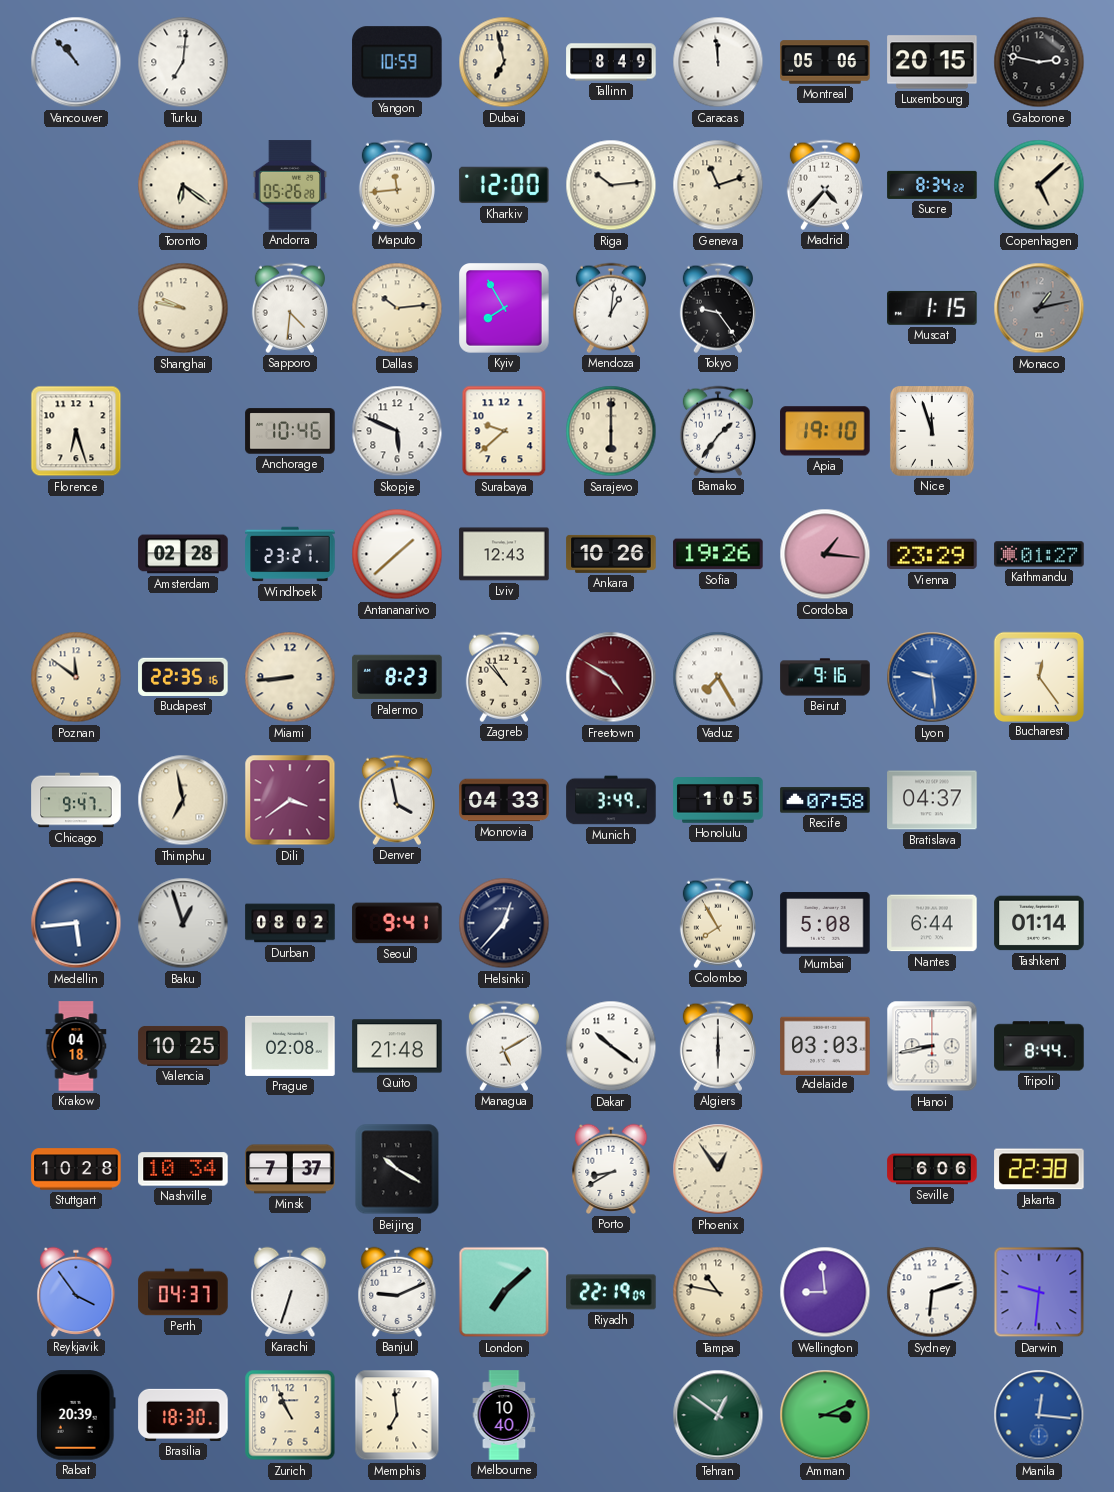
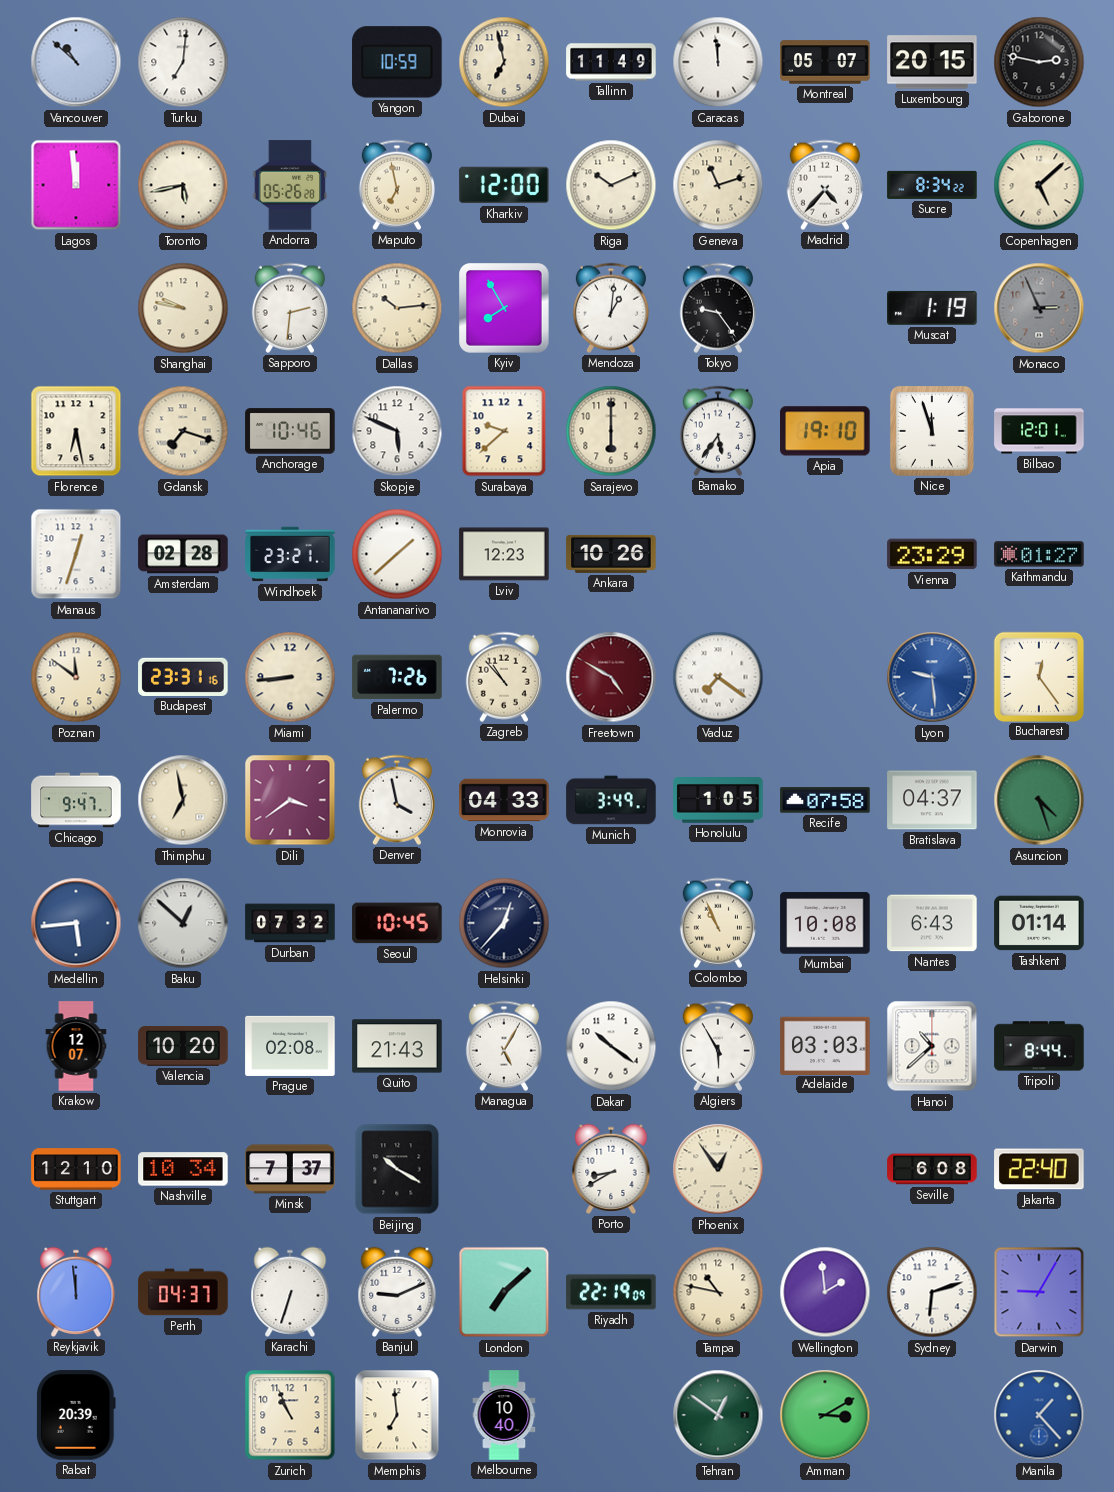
Vancouver: 10:53 -> 10:52 (76, 62)
Tallinn: 8:49 -> 11:49 (611, 62)
Montreal: 05:06 -> 05:07 (825, 62)
Lagos: none -> 11:59 (76, 185)
Toronto: 6:21 -> 5:43 (183, 185)
Maputo: 11:44 -> 6:58 (397, 185)
Riga: 10:14 -> 10:11 (611, 185)
Sapporo: 4:31 -> 2:31 (290, 308)
Muscat: 1:15 -> 1:19 (932, 308)
Monaco: 1:13 -> 2:56 (1039, 308)
Florence: 6:27 -> 6:28 (76, 431)
Gdansk: none -> 7:18 (183, 431)
Bamako: 1:36 -> 5:36 (718, 431)
Bilbao: none -> 12:01 (1039, 431)
Manaus: none -> 12:33 (76, 554)
Lviv: 12:43 -> 12:23 (504, 554)
Sofia: 19:26 -> none (718, 554)
Cordoba: 1:16 -> none (825, 554)
Budapest: 22:35 -> 23:31 (183, 677)
Palermo: 8:23 -> 7:26 (397, 677)
Vaduz: 7:25 -> 7:21 (718, 677)
Beirut: 9:16 -> none (825, 677)
Asuncion: none -> 4:27 (1039, 800)
Baku: 12:57 -> 12:52 (183, 923)
Durban: 08:02 -> 07:32 (290, 923)
Seoul: 9:41 -> 10:45 (397, 923)
Colombo: 7:55 -> 10:56 (718, 923)
Mumbai: 5:08 -> 10:08 (825, 923)
Nantes: 6:44 -> 6:43 (932, 923)
Krakow: 04:18 -> 12:07 (76, 1046)
Valencia: 10:25 -> 10:20 (183, 1046)
Quito: 21:48 -> 21:43 (397, 1046)
Managua: 5:10 -> 5:05 (504, 1046)
Algiers: 6:00 -> 5:55 (718, 1046)
Hanoi: 8:43 -> 10:38 (932, 1046)
Stuttgart: 10:28 -> 12:10 (76, 1169)
Seville: 6:06 -> 6:08 (932, 1169)
Jakarta: 22:38 -> 22:40 (1039, 1169)
Reykjavik: 3:54 -> 11:59 (76, 1292)
Wellington: 8:59 -> 1:59 (825, 1292)
Darwin: 9:31 -> 9:05 (1039, 1292)
Brasilia: 18:30 -> none (183, 1415)
Amman: 3:11 -> 3:10 (825, 1415)
Manila: 12:16 -> 1:23 (1039, 1415)
